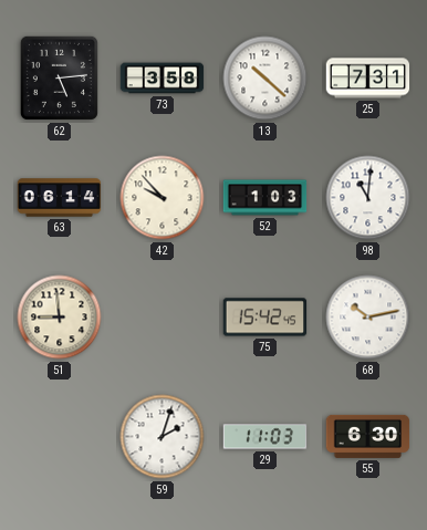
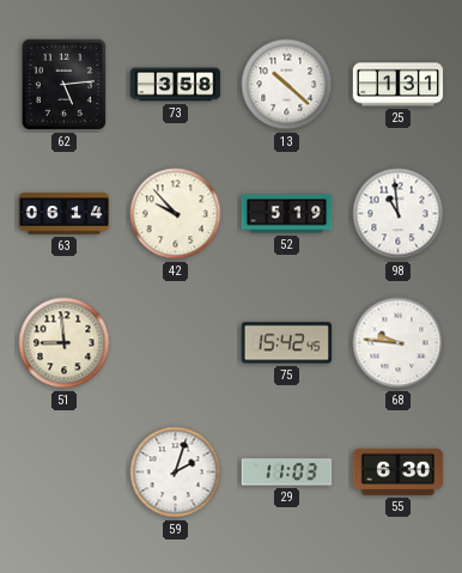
25: 7:31 -> 1:31 (399, 85)
52: 1:03 -> 5:19 (287, 214)
98: 11:01 -> 10:59 (399, 214)
68: 10:13 -> 9:46 (399, 343)
